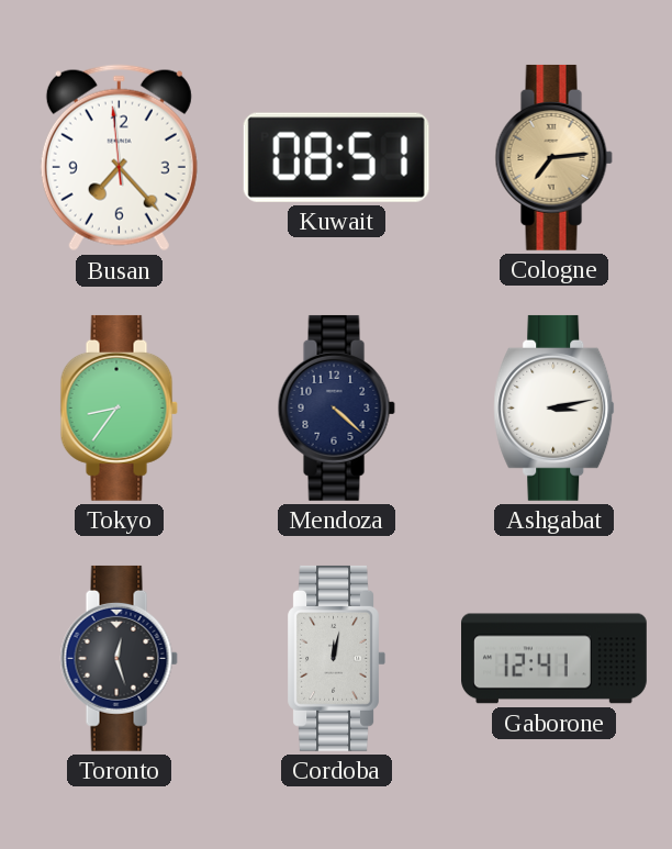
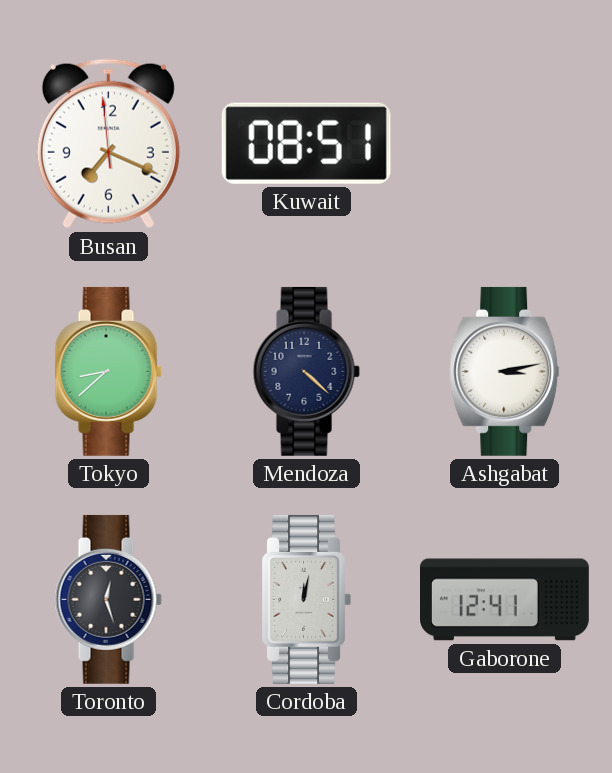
Busan: 7:22 -> 7:18 (108, 144)
Cologne: 7:14 -> none (553, 157)
Tokyo: 8:36 -> 8:38 (108, 371)
